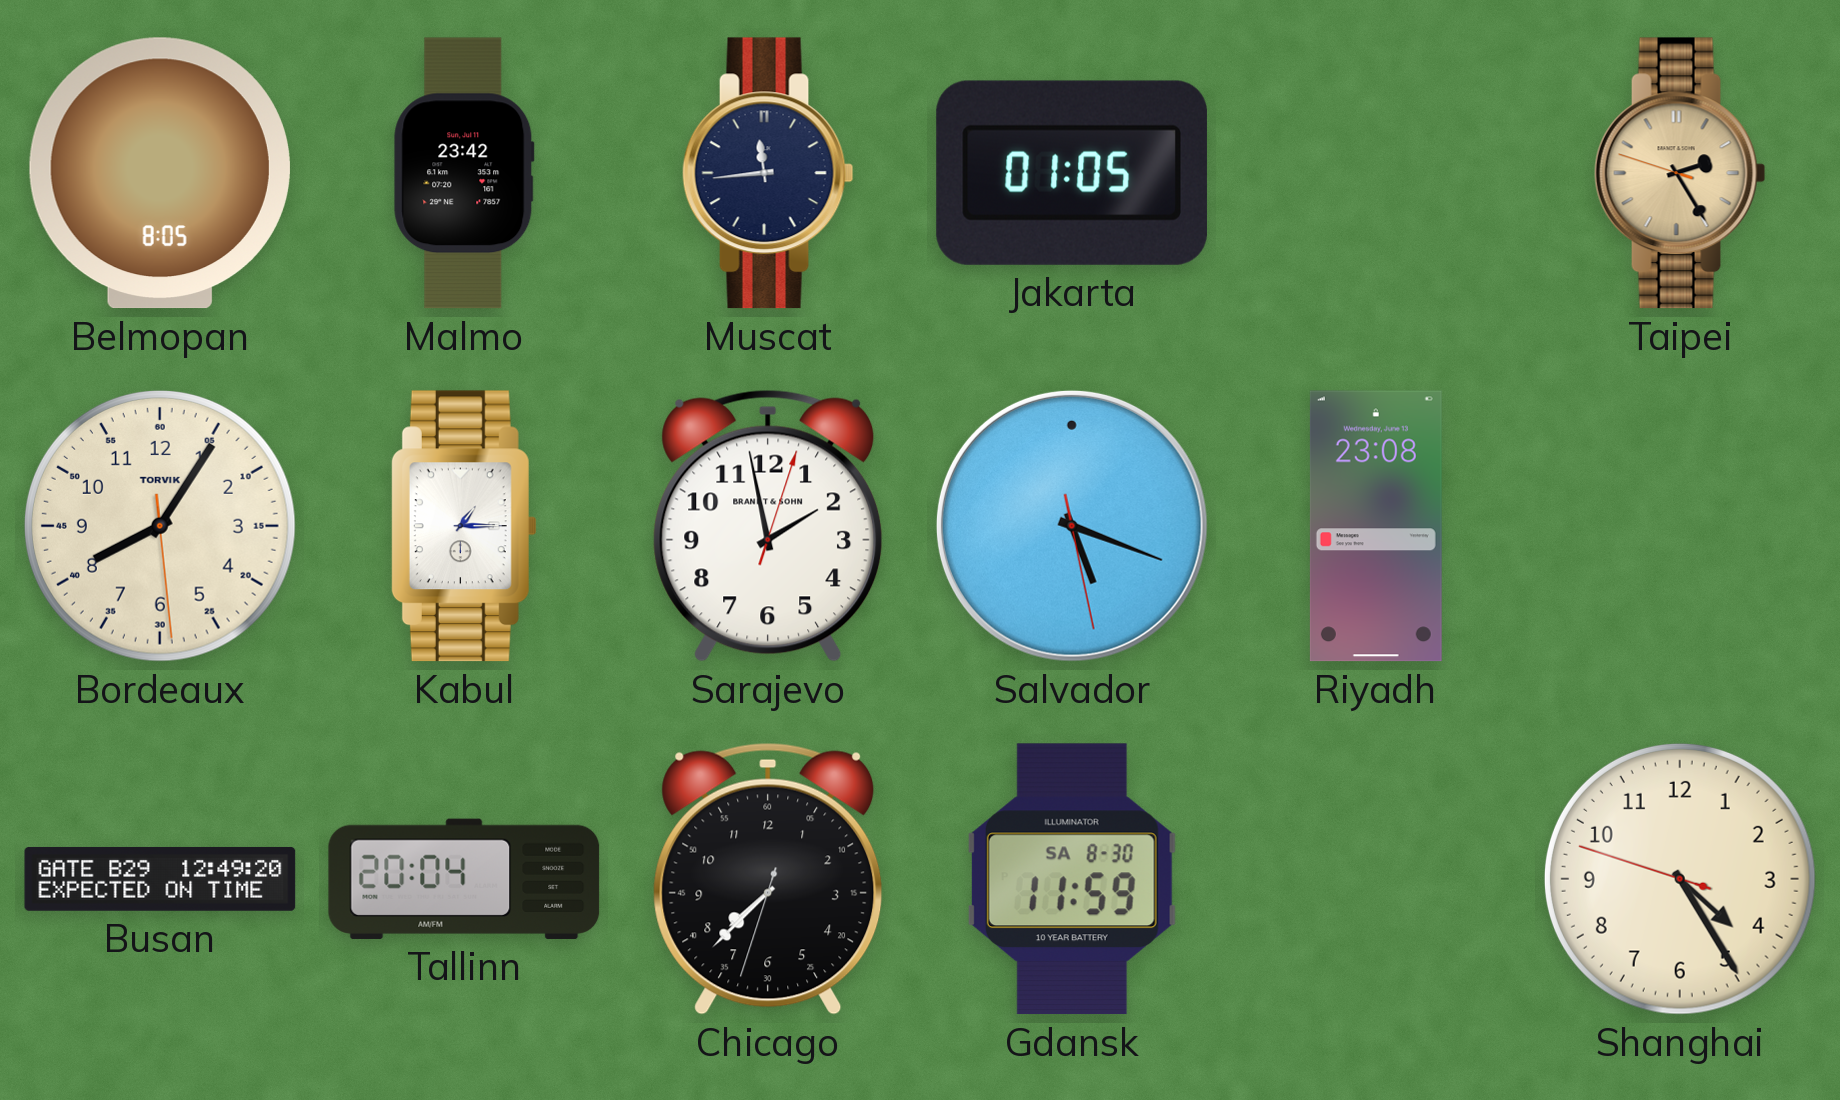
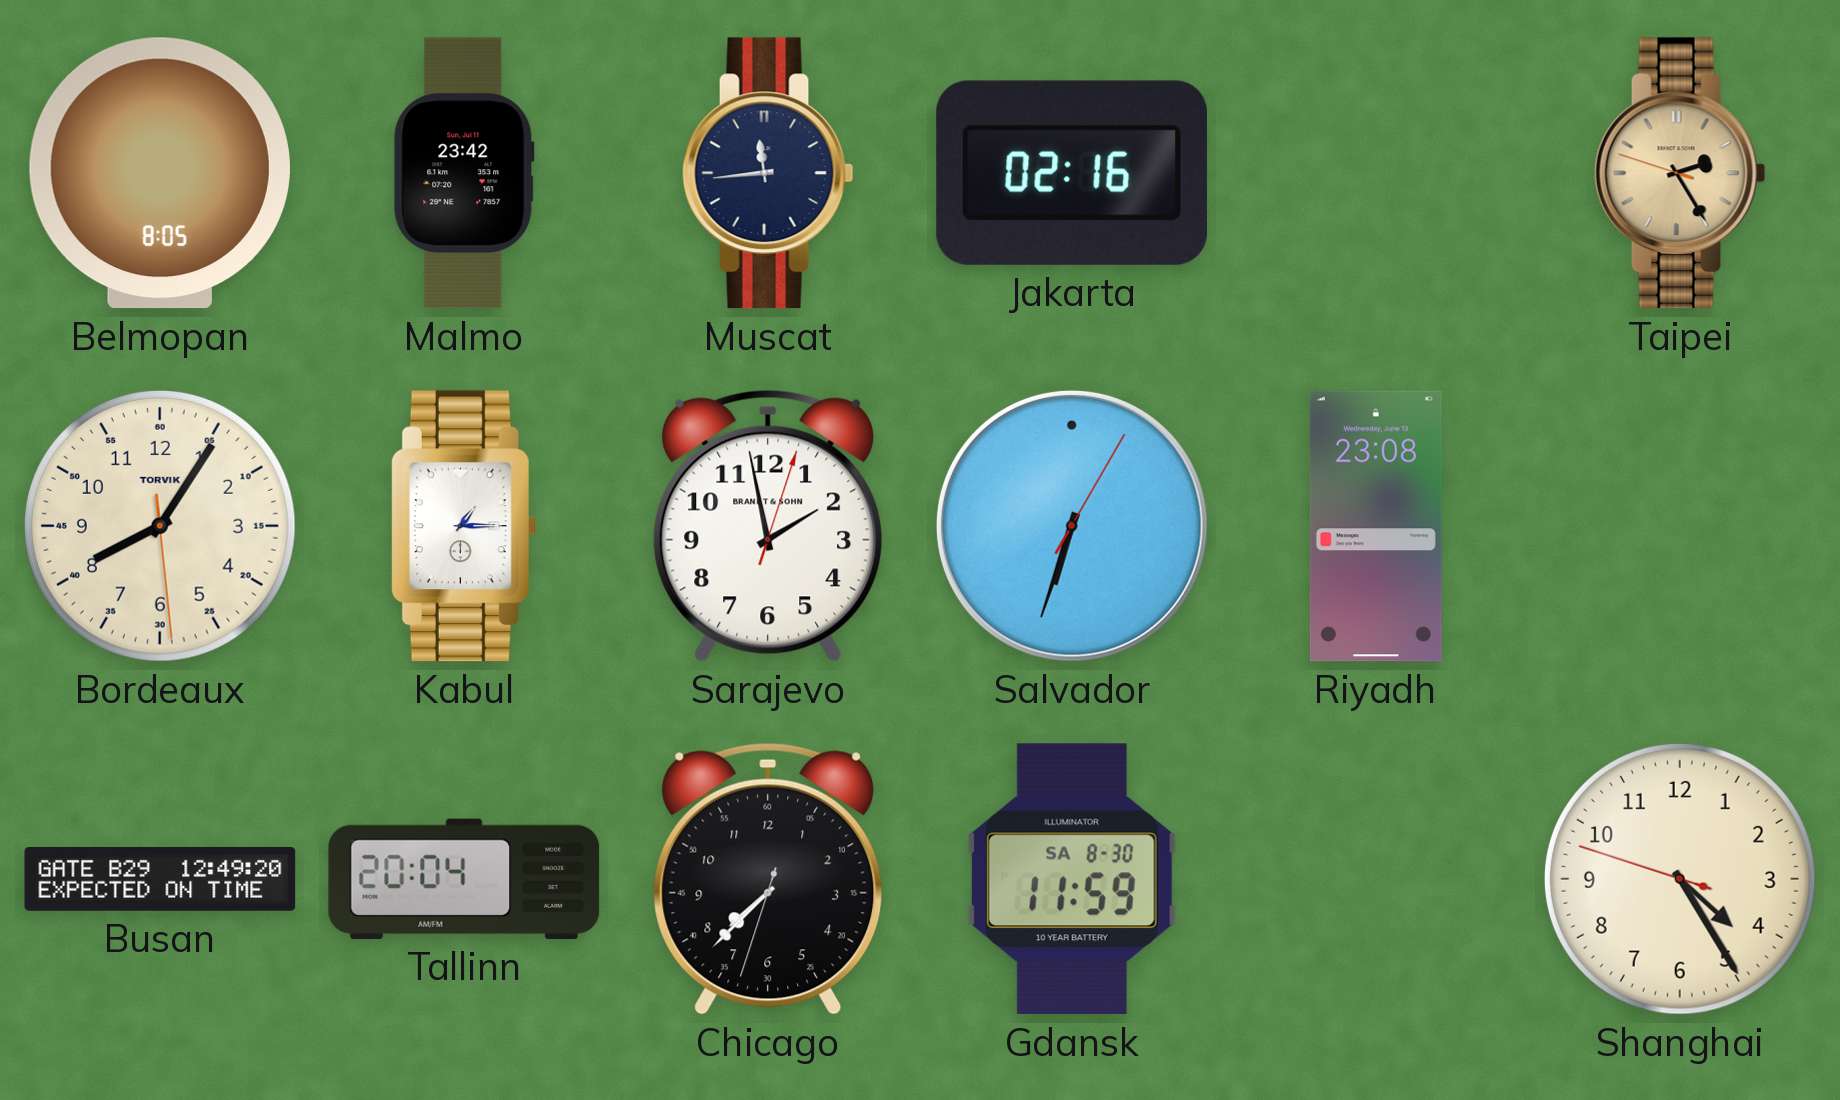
Jakarta: 01:05 -> 02:16 (1072, 173)
Salvador: 5:18 -> 6:33 (1072, 526)
